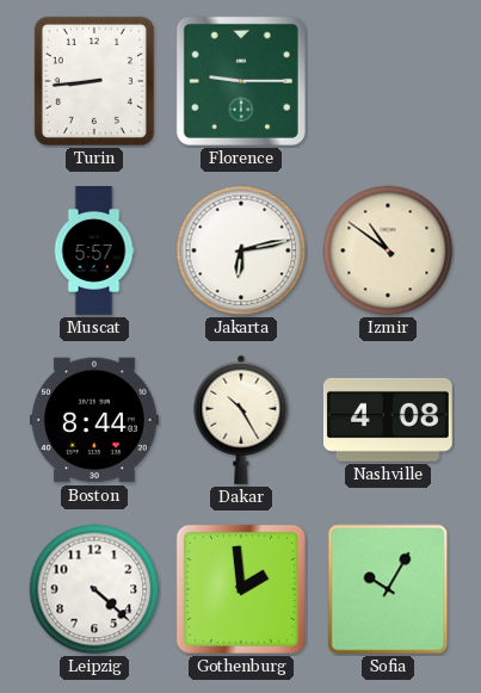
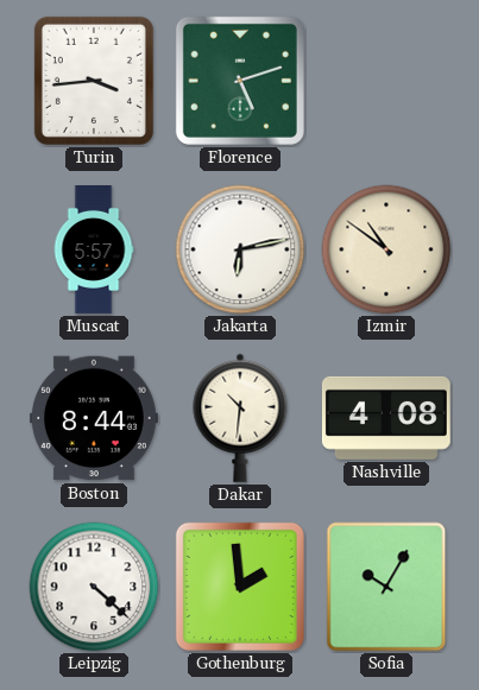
Turin: 8:44 -> 3:44 (94, 81)
Florence: 9:15 -> 5:12 (240, 81)
Dakar: 10:25 -> 10:31 (240, 418)
